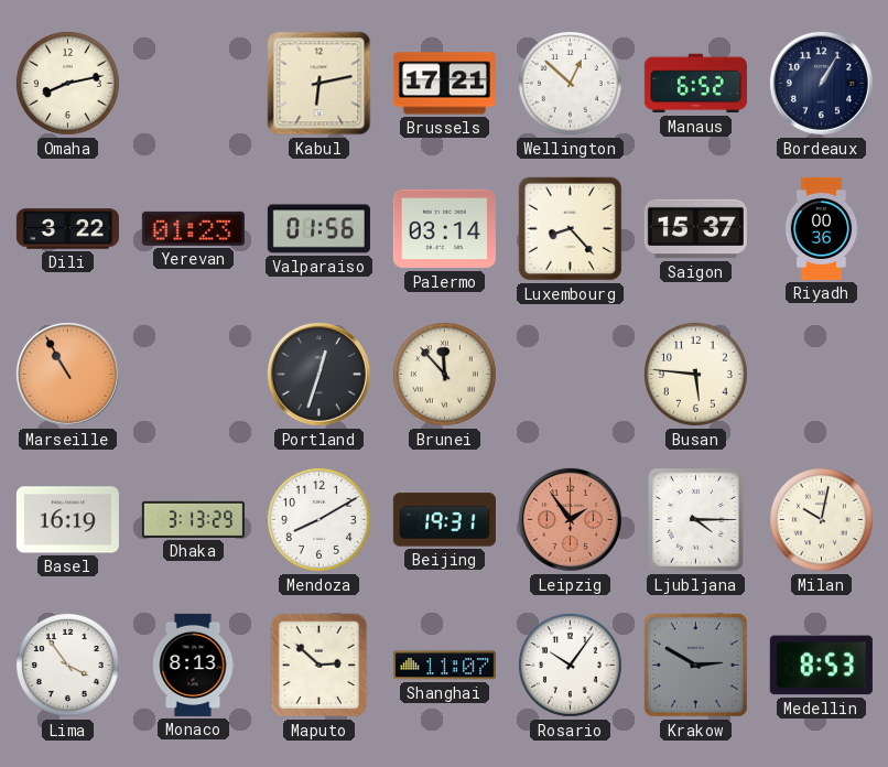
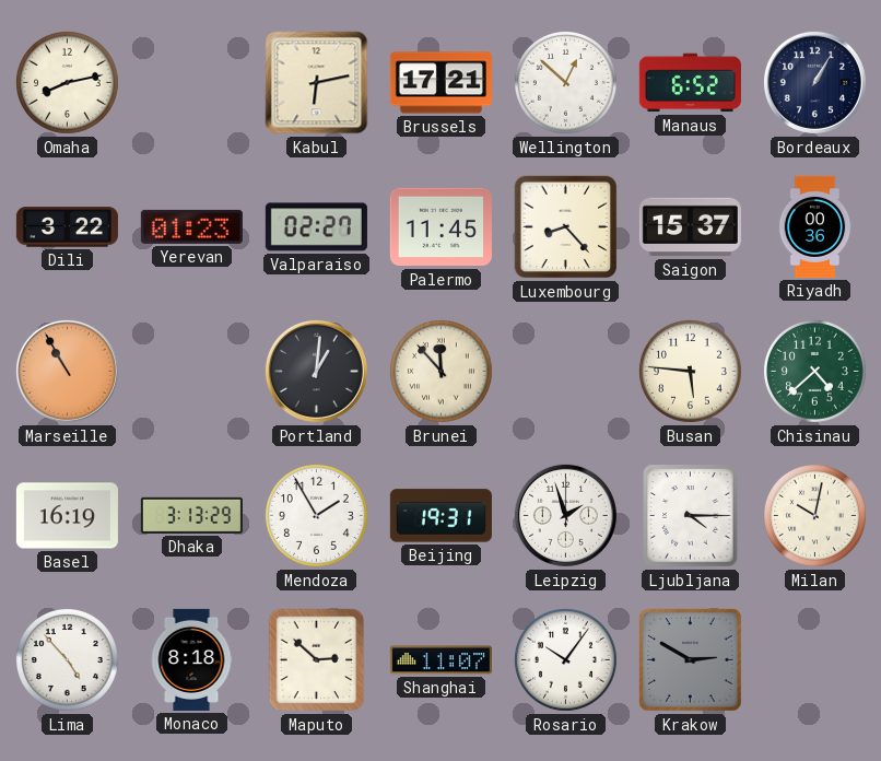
Valparaiso: 01:56 -> 02:27 (316, 227)
Palermo: 03:14 -> 11:45 (440, 227)
Portland: 12:33 -> 1:01 (316, 371)
Chisinau: none -> 4:38 (814, 371)
Mendoza: 8:10 -> 1:55 (316, 515)
Leipzig: 1:54 -> 1:57 (565, 515)
Leipzig dial: salmon -> white (565, 515)
Lima: 3:54 -> 4:53 (67, 659)
Monaco: 8:13 -> 8:18 (191, 659)
Medellin: 8:53 -> none (821, 666)
